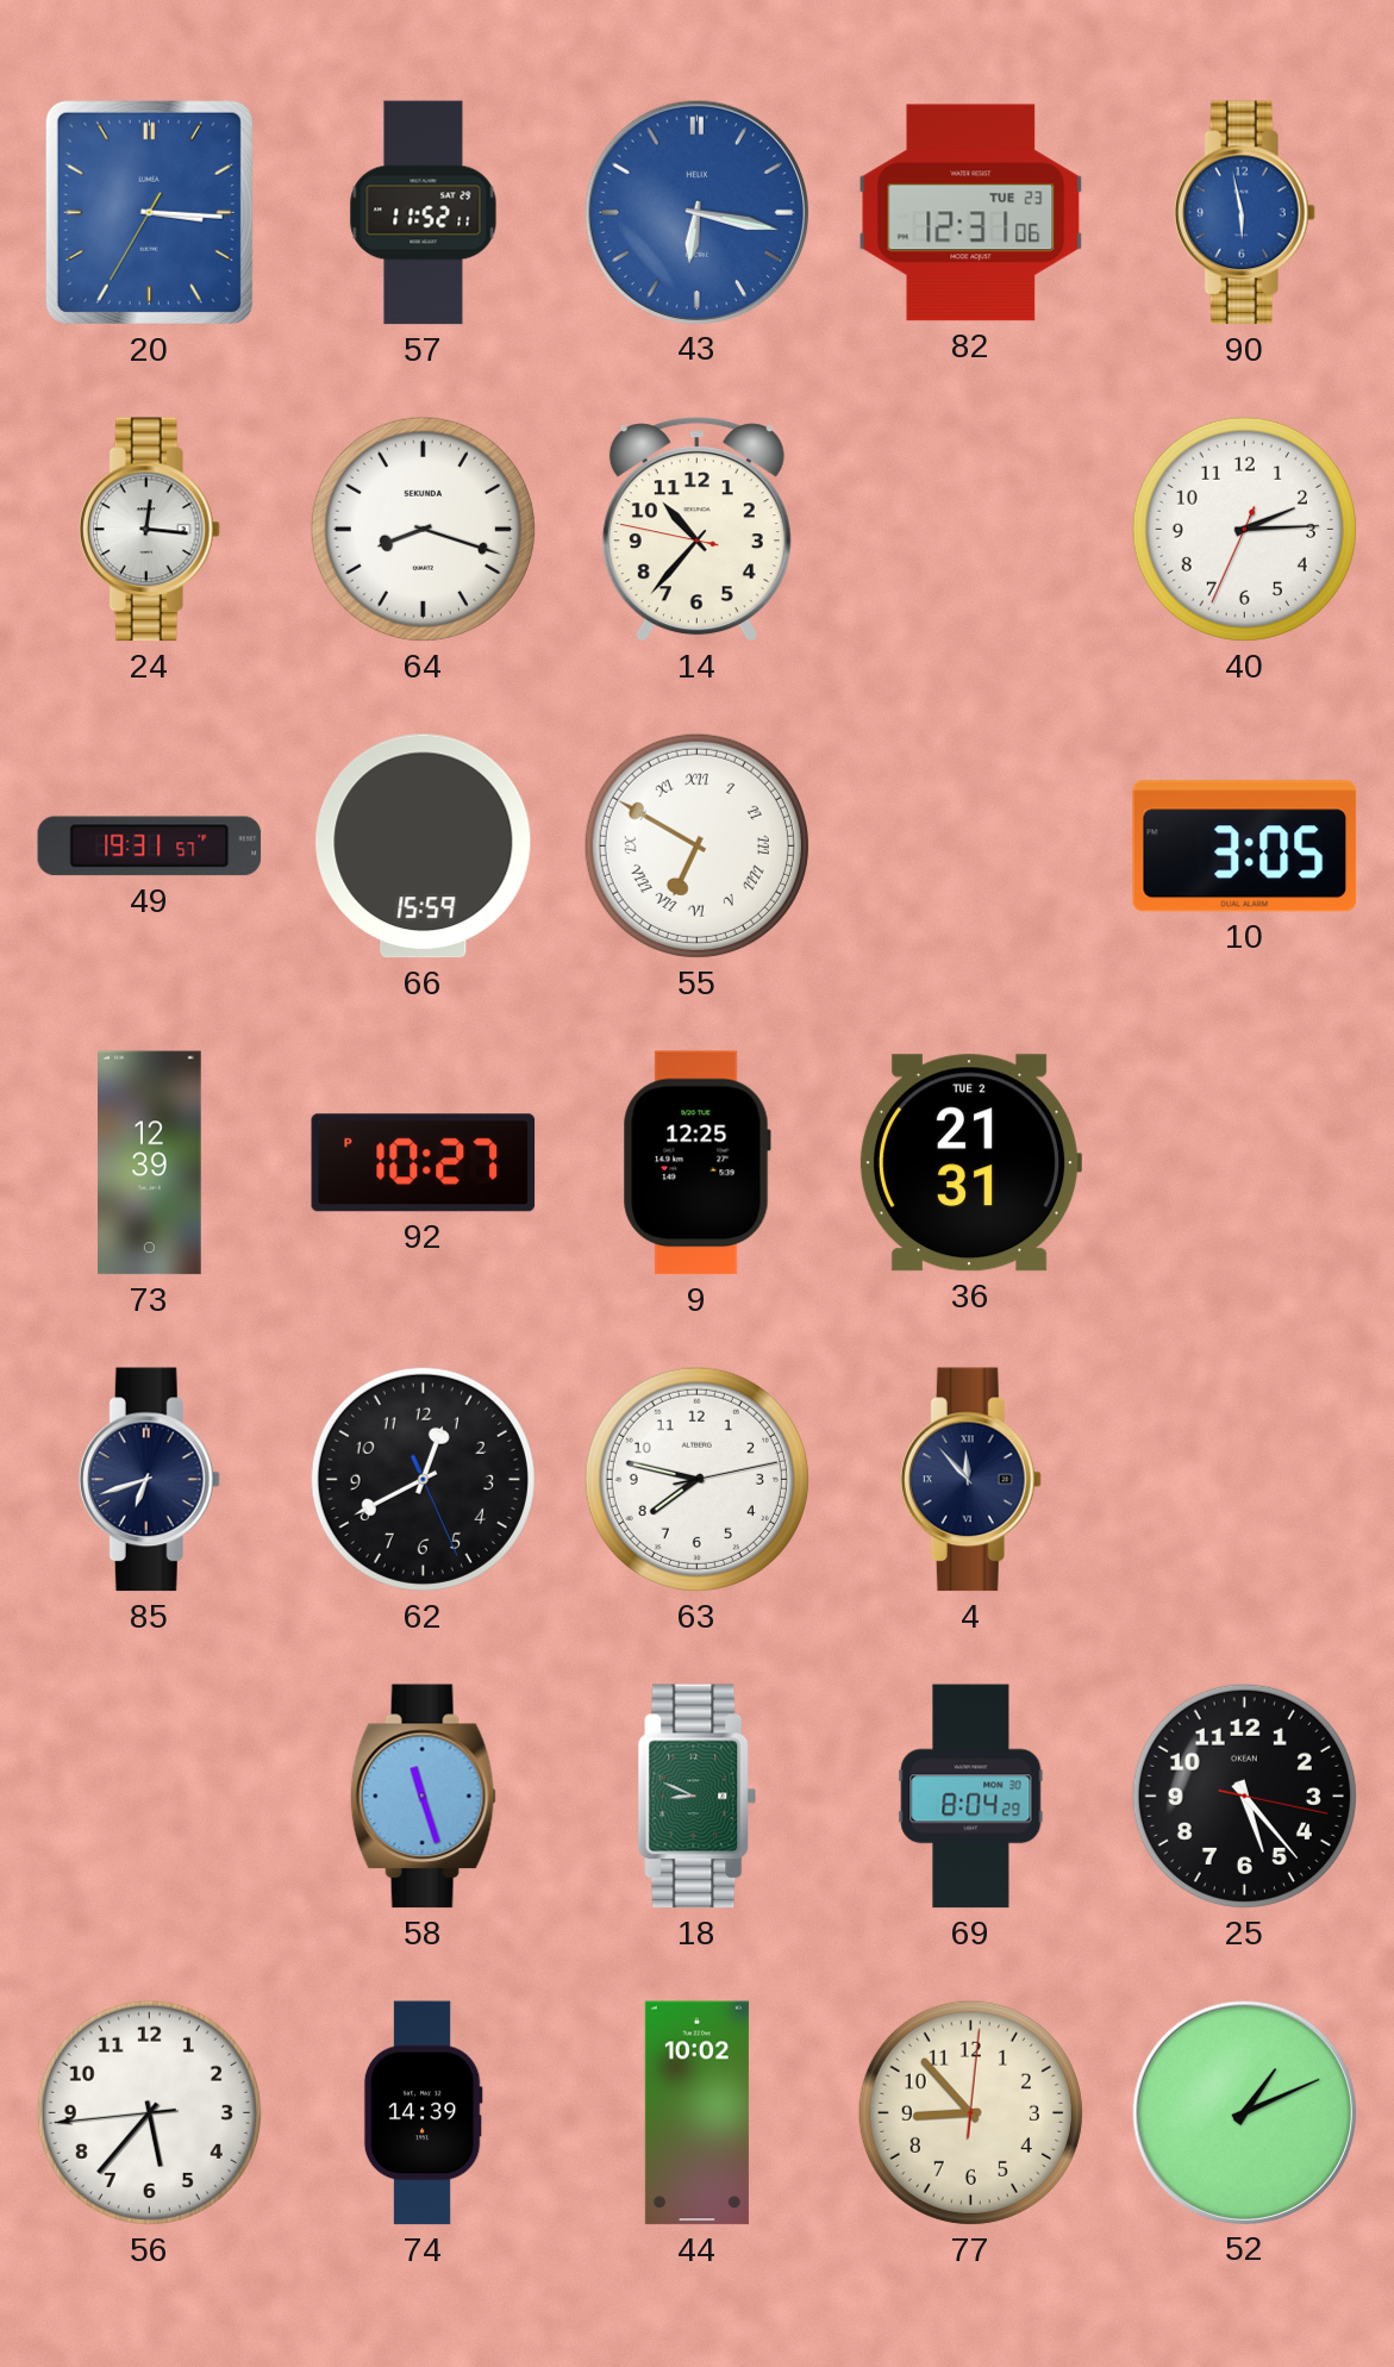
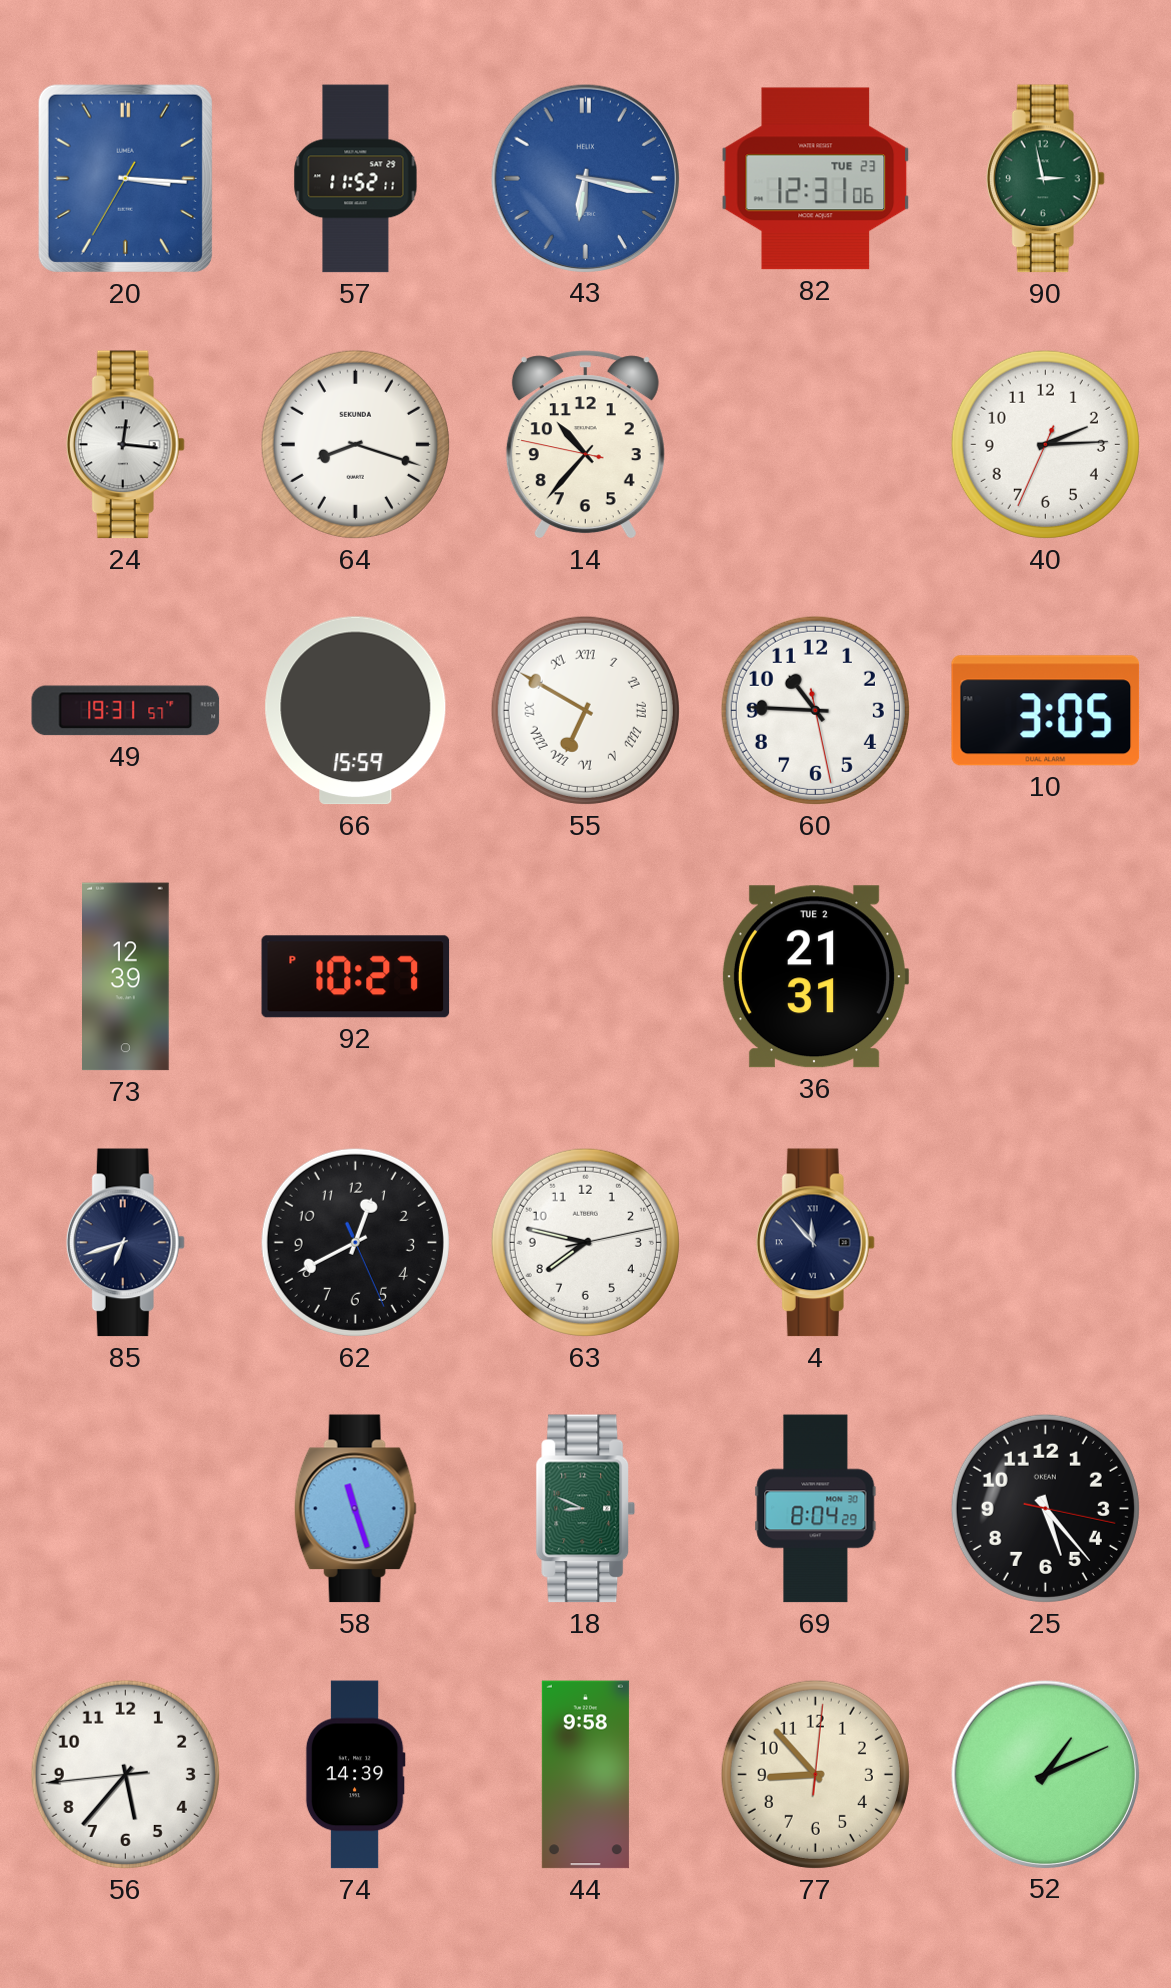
90: 5:58 -> 2:58 (1045, 179)
90 dial: blue -> green (1045, 179)
60: none -> 10:45 (815, 710)
9: 12:25 -> none (696, 1163)
44: 10:02 -> 9:58 (585, 1775)
